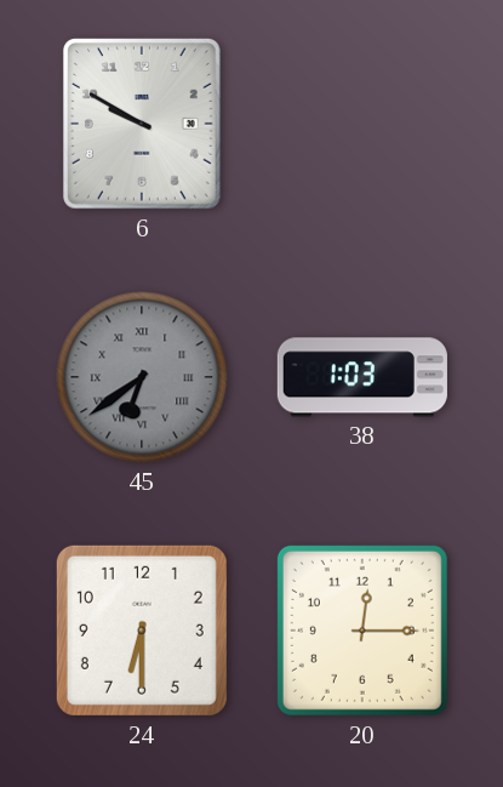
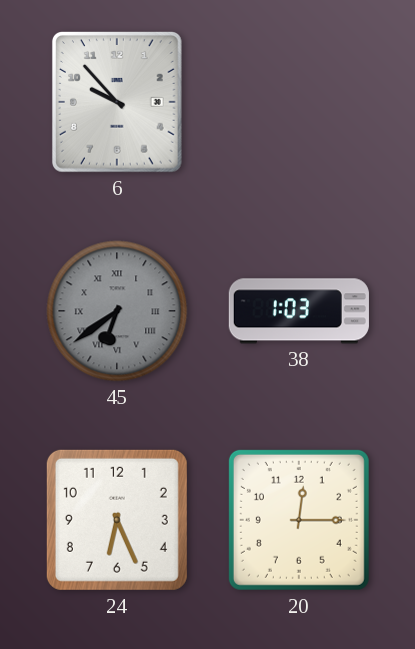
6: 9:50 -> 9:53 (117, 103)
24: 6:30 -> 6:26 (117, 520)
